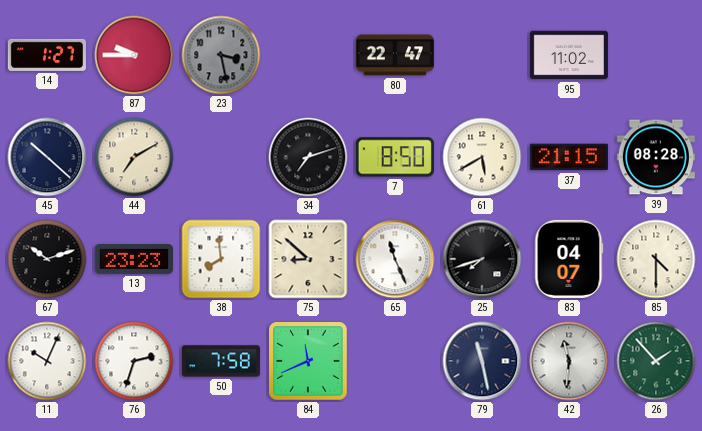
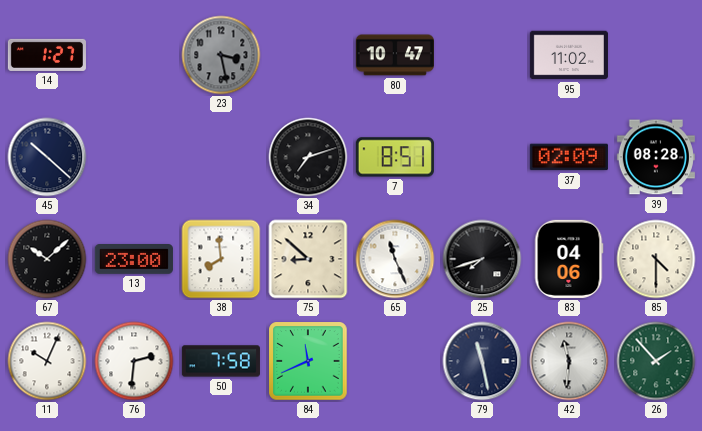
87: 9:45 -> none (134, 55)
80: 22:47 -> 10:47 (395, 55)
44: 7:10 -> none (134, 157)
7: 8:50 -> 8:51 (395, 157)
61: 5:40 -> none (482, 157)
37: 21:15 -> 02:09 (569, 157)
67: 10:12 -> 10:08 (47, 259)
13: 23:23 -> 23:00 (134, 259)
83: 04:07 -> 04:06 (569, 259)
76: 2:33 -> 2:31 (134, 361)
